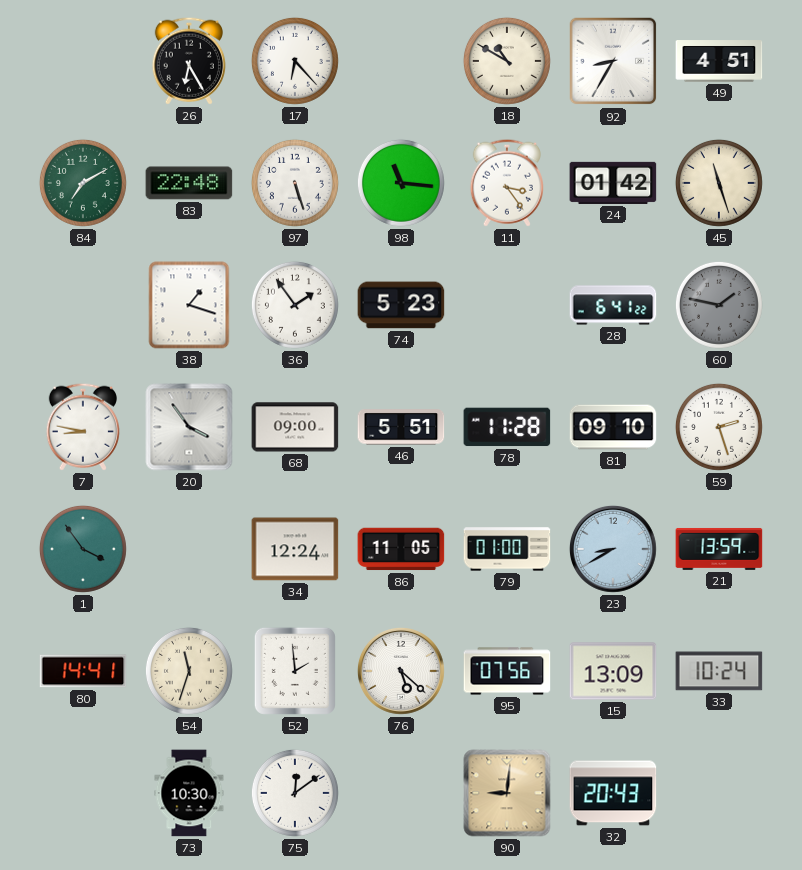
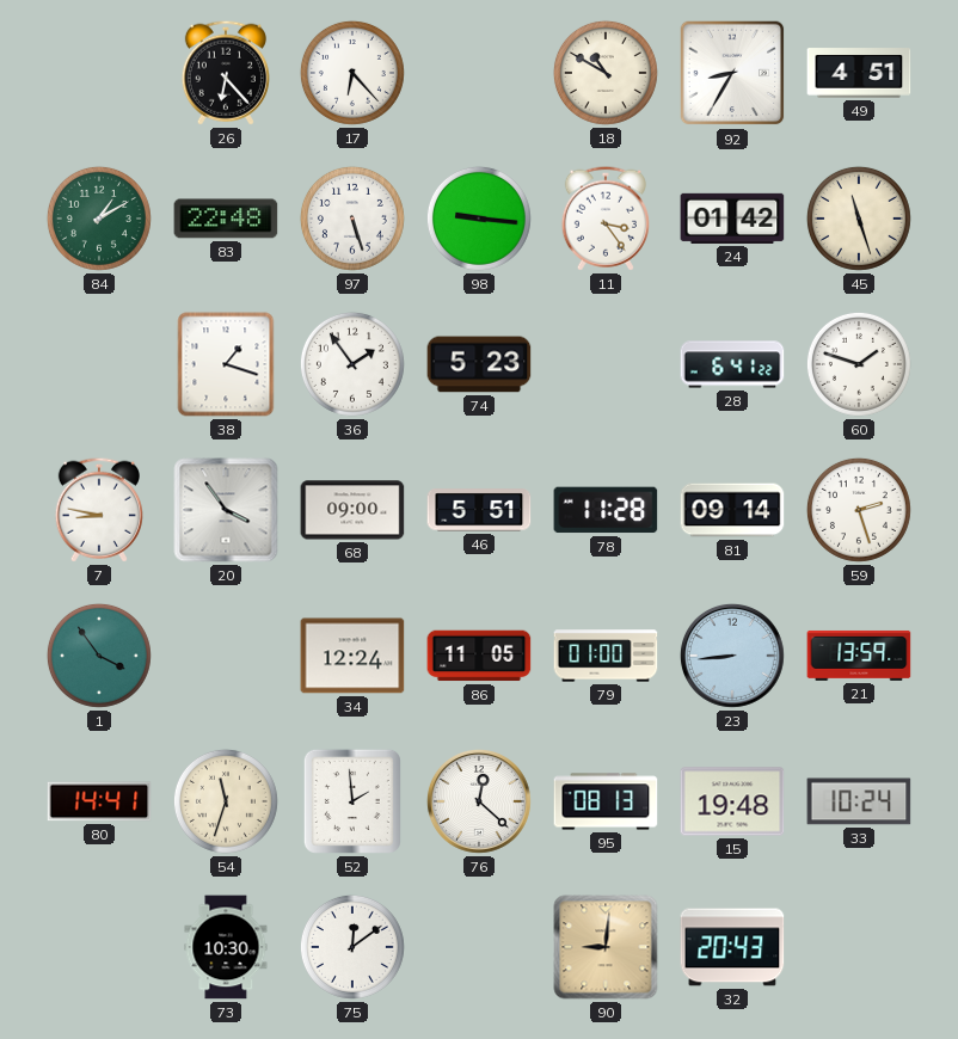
26: 6:25 -> 6:23 (226, 73)
84: 7:10 -> 1:10 (99, 219)
98: 11:16 -> 9:16 (479, 219)
60: 1:47 -> 1:48 (859, 364)
60 dial: grey -> white (859, 364)
81: 09:10 -> 09:14 (732, 510)
23: 8:40 -> 8:44 (732, 656)
76: 5:22 -> 12:22 (479, 801)
95: 07:56 -> 08:13 (606, 801)
15: 13:09 -> 19:48 (732, 801)
